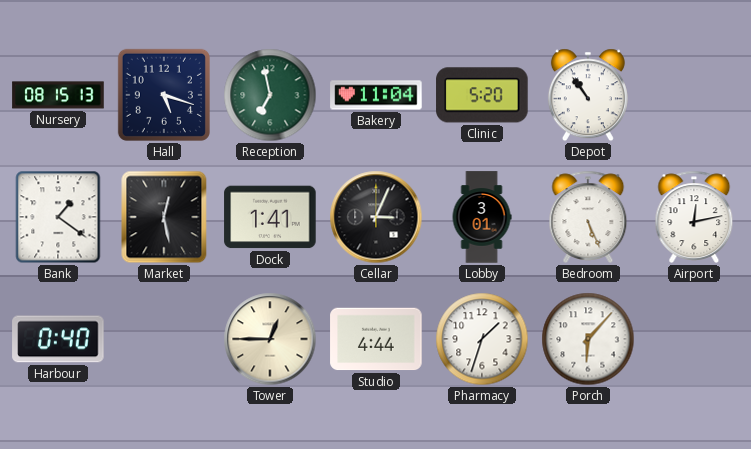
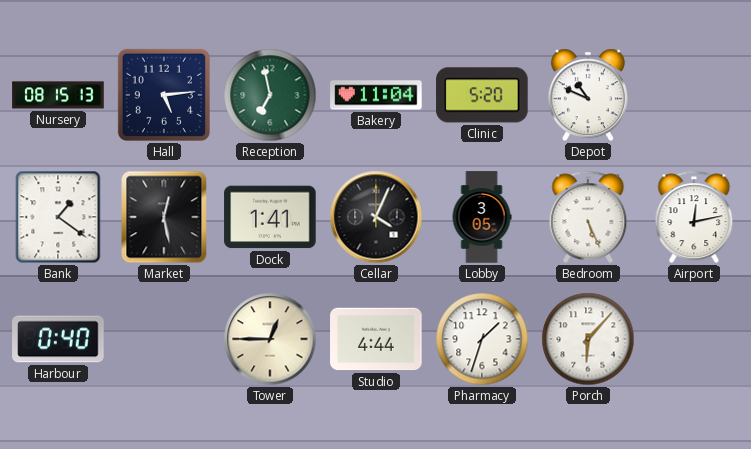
Hall: 5:18 -> 5:14 (164, 95)
Depot: 10:54 -> 10:49 (588, 95)
Cellar: 3:04 -> 4:04 (376, 217)
Lobby: 3:01 -> 3:05 (482, 217)
